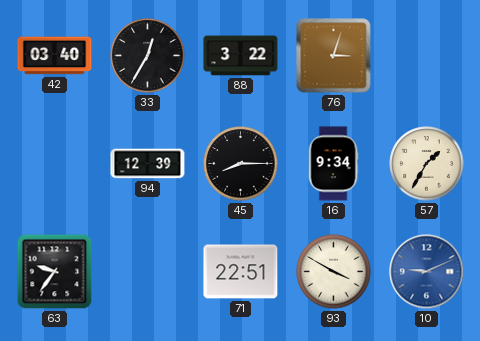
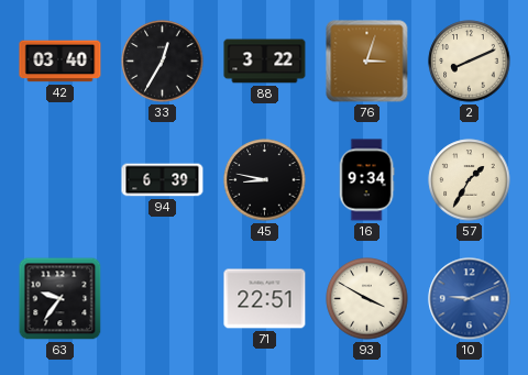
2: none -> 8:11 (470, 62)
94: 12:39 -> 6:39 (163, 180)
45: 8:15 -> 8:47 (265, 180)
